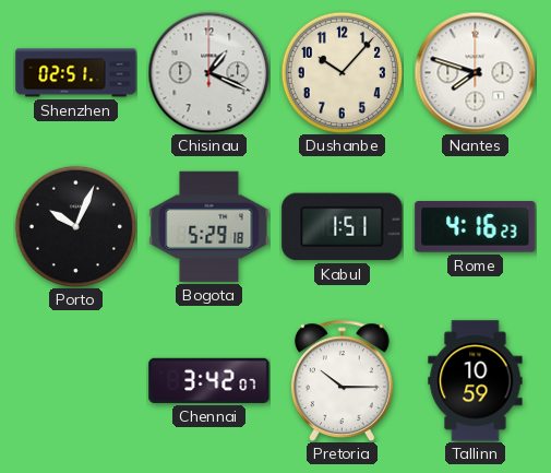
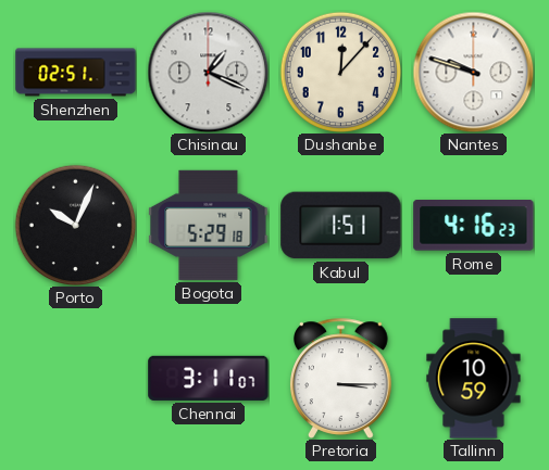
Dushanbe: 10:07 -> 12:07 (340, 72)
Nantes: 7:48 -> 9:48 (473, 72)
Chennai: 3:42 -> 3:11 (209, 378)
Pretoria: 10:15 -> 3:15 (341, 378)
